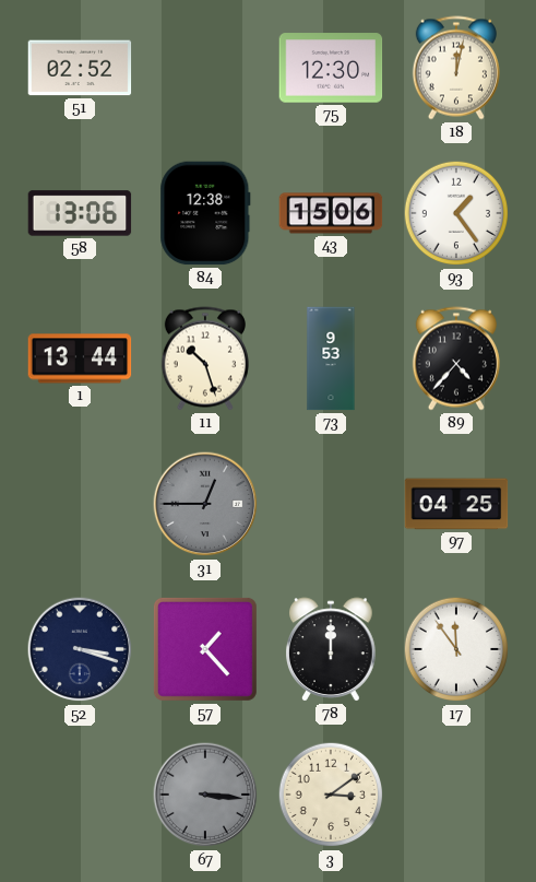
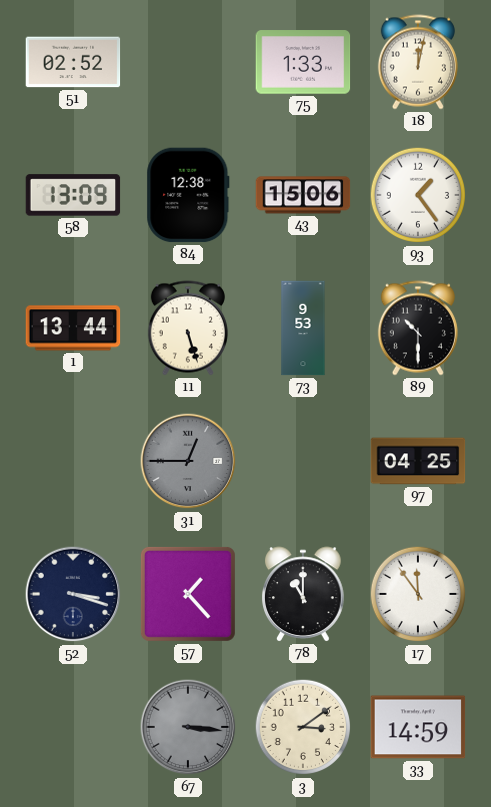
75: 12:30 -> 1:33 (303, 62)
58: 13:06 -> 13:09 (73, 195)
11: 10:27 -> 5:27 (188, 328)
89: 4:37 -> 10:30 (418, 328)
78: 12:00 -> 11:00 (303, 594)
33: none -> 14:59 (418, 727)
